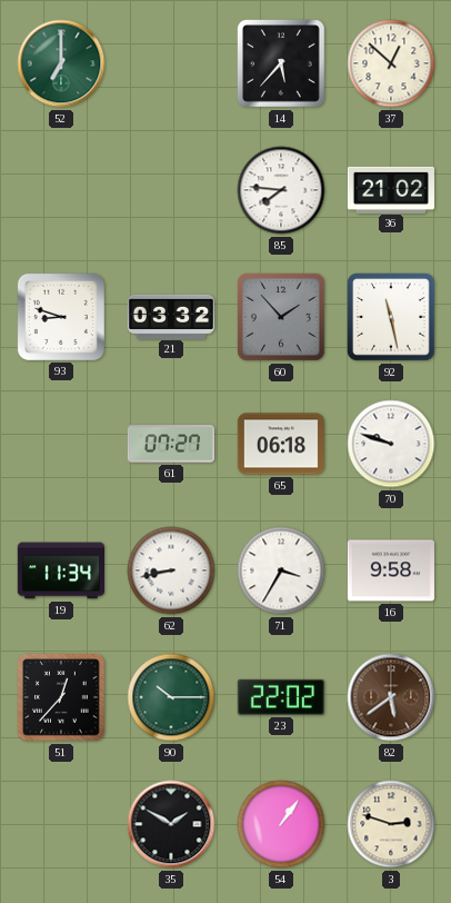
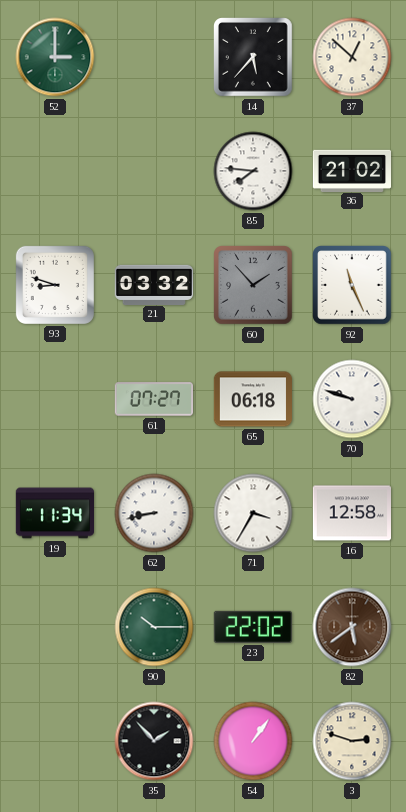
52: 7:00 -> 3:00 (55, 57)
92: 11:28 -> 11:26 (353, 286)
16: 9:58 -> 12:58 (351, 513)
51: 12:37 -> none (62, 698)
35: 1:50 -> 1:53 (154, 741)
